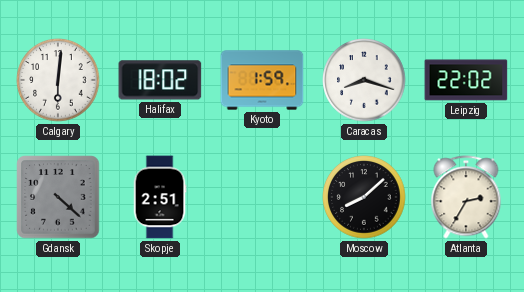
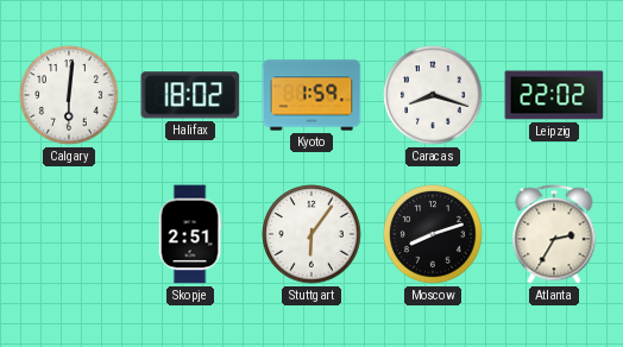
Gdansk: 4:22 -> none (58, 197)
Stuttgart: none -> 6:06 (311, 234)
Moscow: 8:08 -> 8:12 (433, 234)
